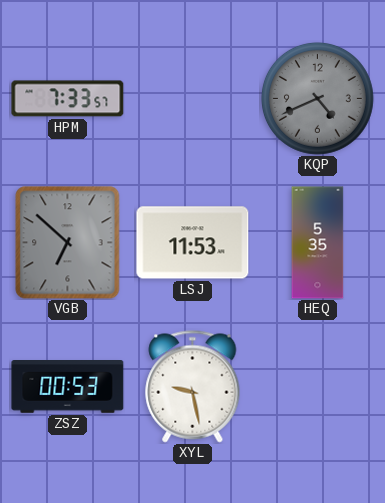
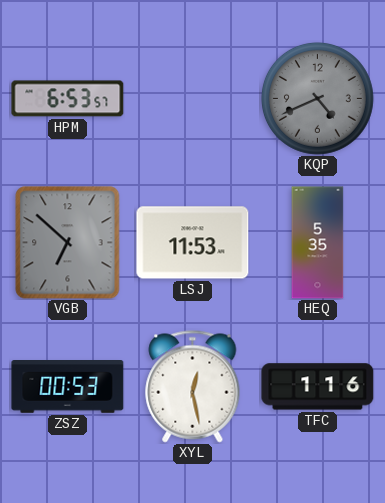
HPM: 7:33 -> 6:53 (68, 99)
XYL: 9:28 -> 12:28 (193, 387)
TFC: none -> 1:16 (318, 387)
